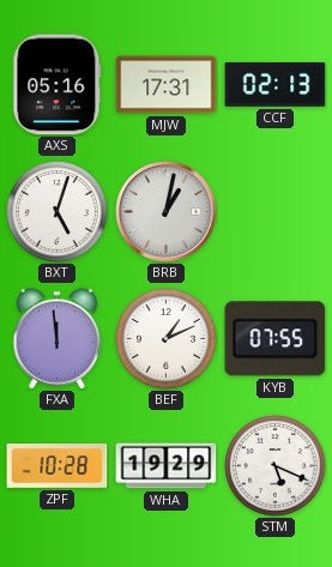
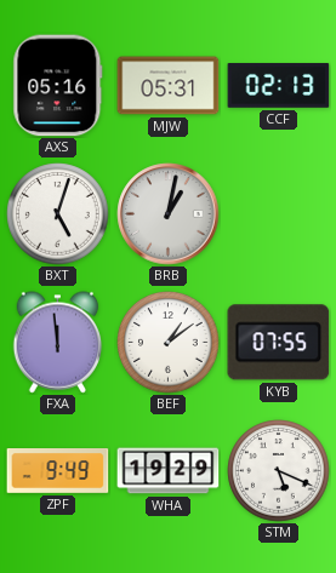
MJW: 17:31 -> 05:31 (169, 86)
BEF: 1:11 -> 1:09 (169, 343)
ZPF: 10:28 -> 9:49 (58, 471)
